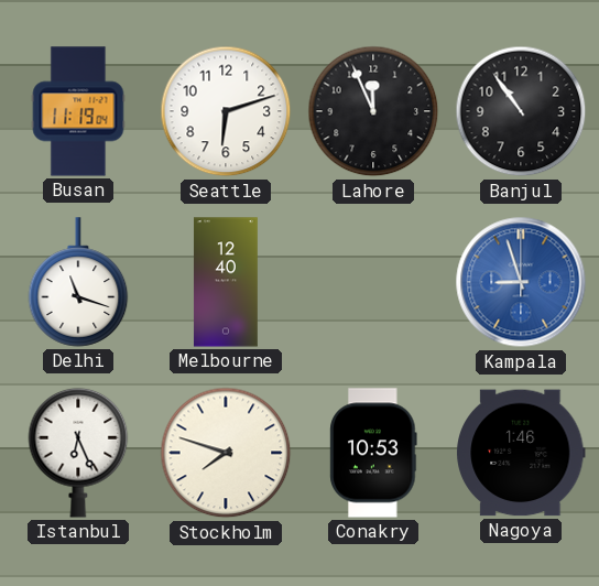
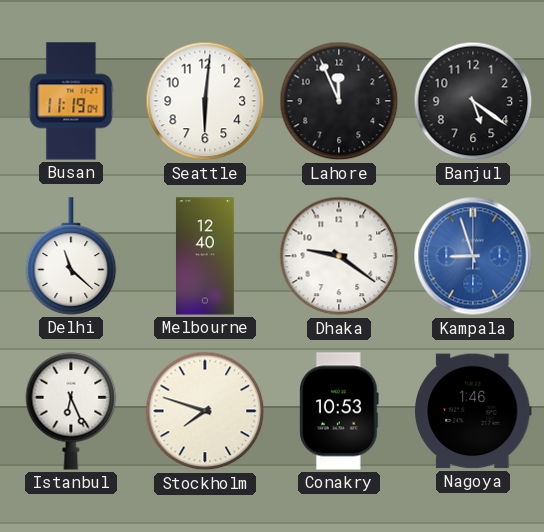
Seattle: 6:12 -> 6:01 (205, 101)
Banjul: 10:54 -> 5:21 (473, 101)
Delhi: 11:18 -> 11:22 (71, 256)
Dhaka: none -> 9:21 (339, 256)
